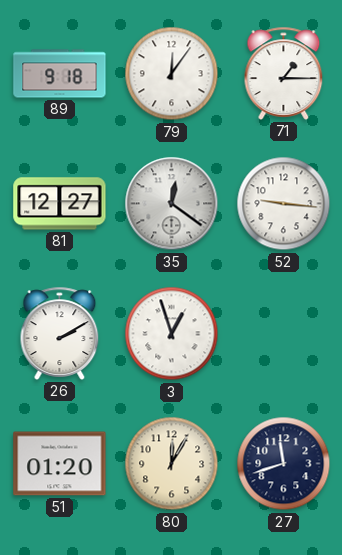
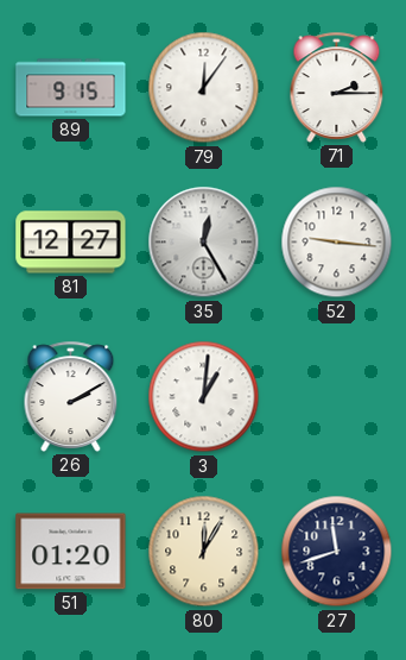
89: 9:18 -> 9:15 (71, 88)
71: 1:15 -> 2:15 (337, 87)
35: 12:21 -> 12:25 (204, 243)
3: 12:57 -> 1:01 (204, 397)
